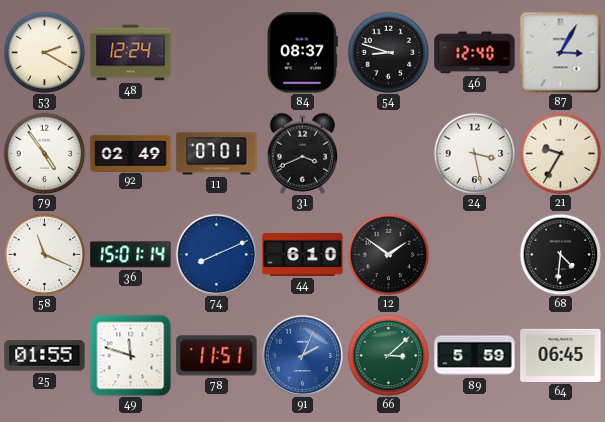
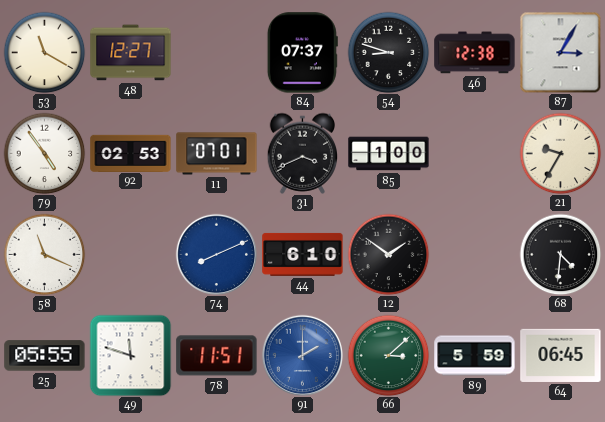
53: 2:20 -> 11:20 (44, 52)
48: 12:24 -> 12:27 (131, 53)
84: 08:37 -> 07:37 (302, 53)
46: 12:40 -> 12:38 (475, 53)
92: 02:49 -> 02:53 (131, 153)
85: none -> 1:00 (389, 154)
24: 3:28 -> none (474, 153)
36: 15:01 -> none (131, 255)
25: 01:55 -> 05:55 (45, 356)
91: 2:04 -> 2:00 (302, 355)
